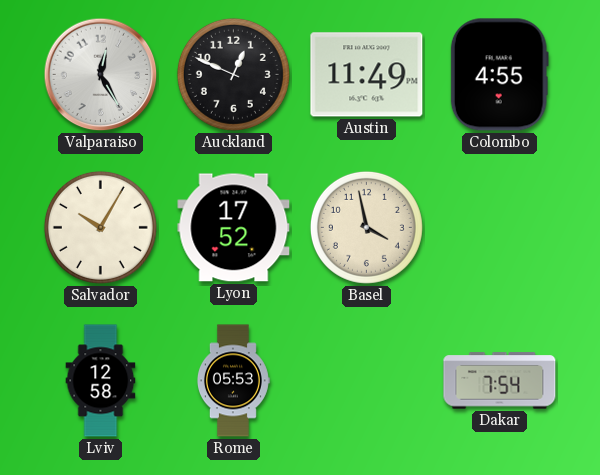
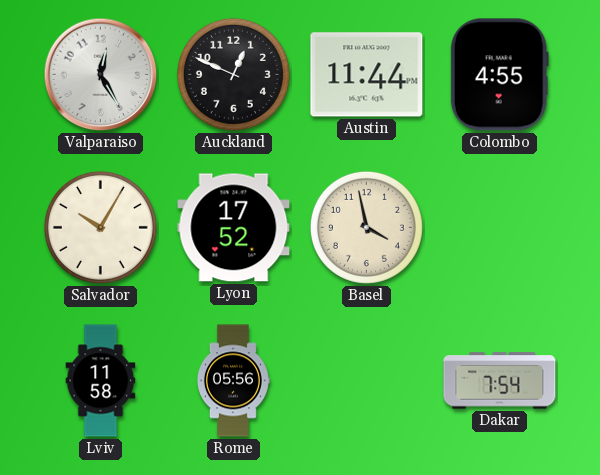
Austin: 11:49 -> 11:44 (367, 75)
Lviv: 12:58 -> 11:58 (101, 381)
Rome: 05:53 -> 05:56 (233, 381)
